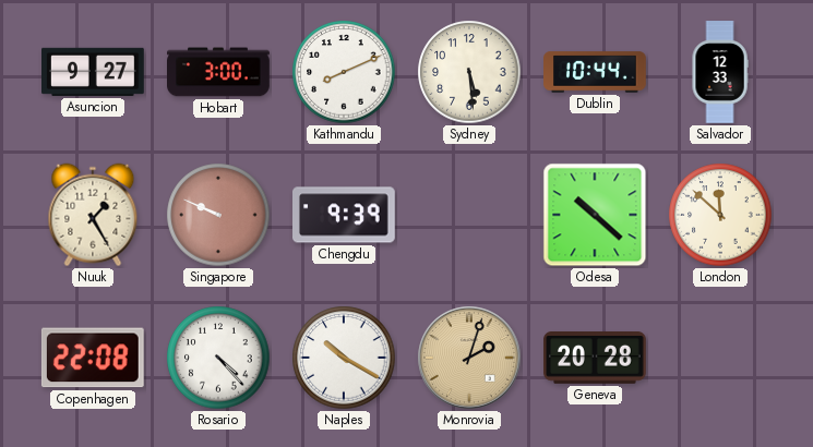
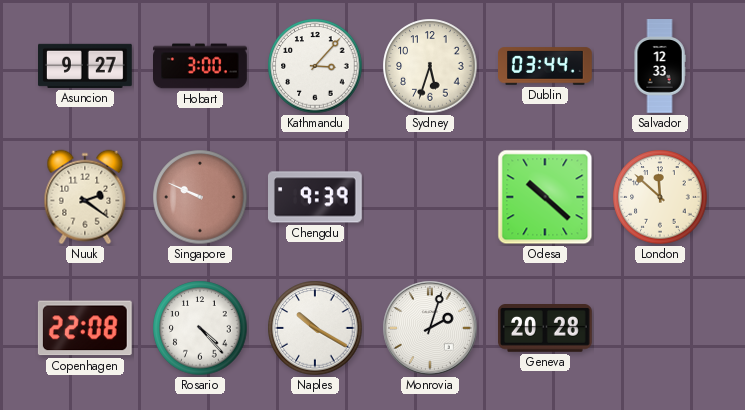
Kathmandu: 8:11 -> 3:07 (315, 66)
Sydney: 5:29 -> 5:33 (430, 66)
Dublin: 10:44 -> 03:44 (546, 66)
Nuuk: 1:25 -> 2:21 (85, 197)
Monrovia dial: champagne -> white (430, 328)
